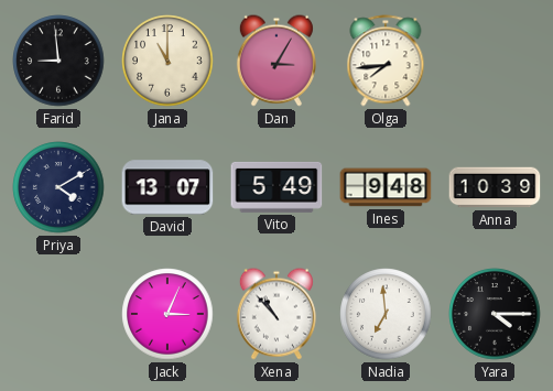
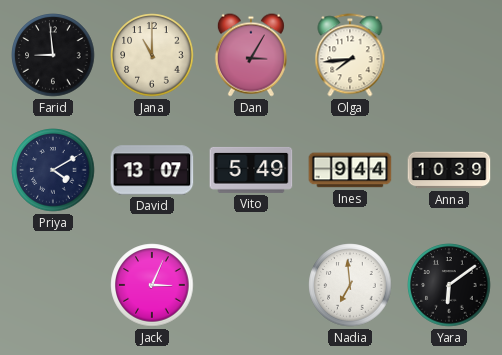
Ines: 9:48 -> 9:44 (350, 170)
Xena: 10:53 -> none (276, 314)
Yara: 4:15 -> 6:09 (449, 285)
